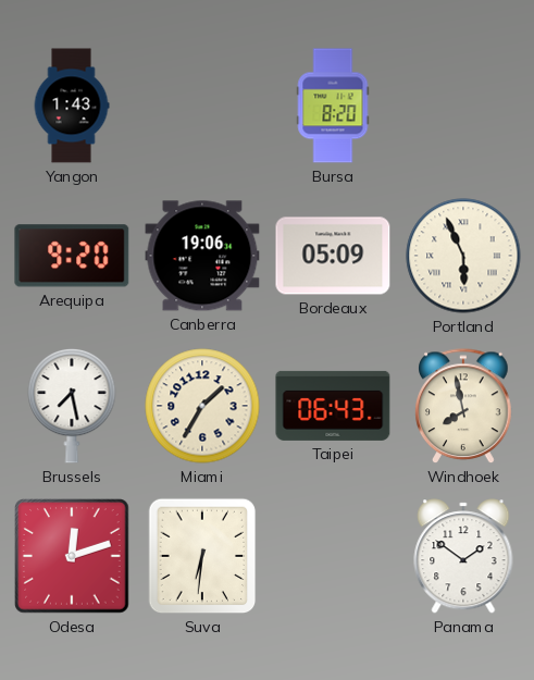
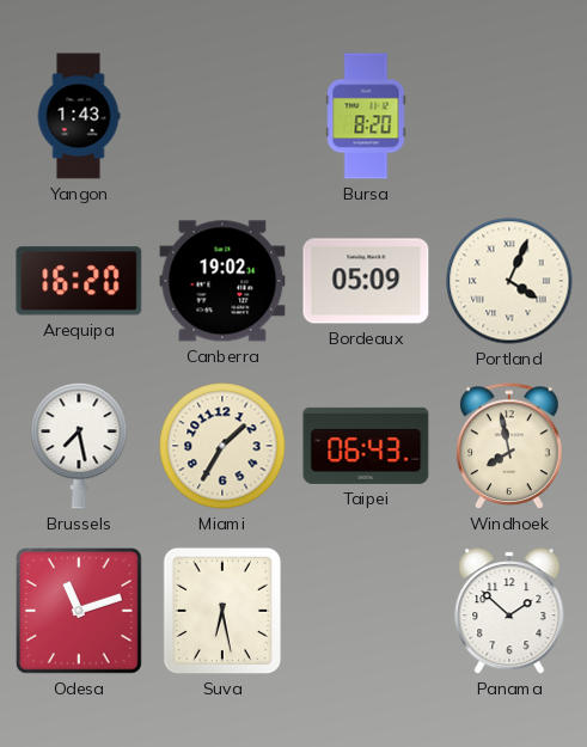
Arequipa: 9:20 -> 16:20 (79, 281)
Canberra: 19:06 -> 19:02 (222, 281)
Portland: 5:56 -> 4:04 (509, 281)
Odesa: 12:12 -> 11:12 (79, 611)
Suva: 6:31 -> 6:28 (222, 611)
Panama: 1:51 -> 1:52 (509, 611)
